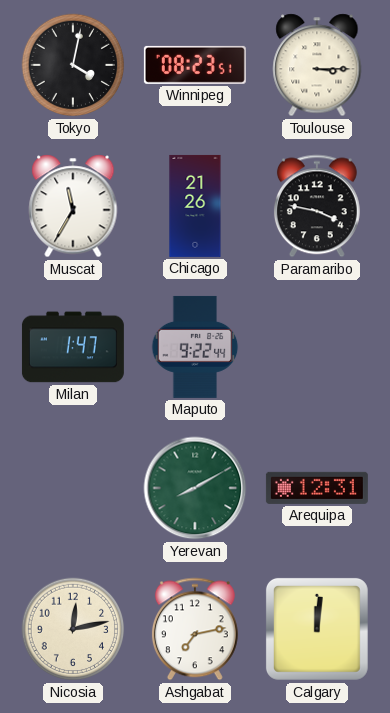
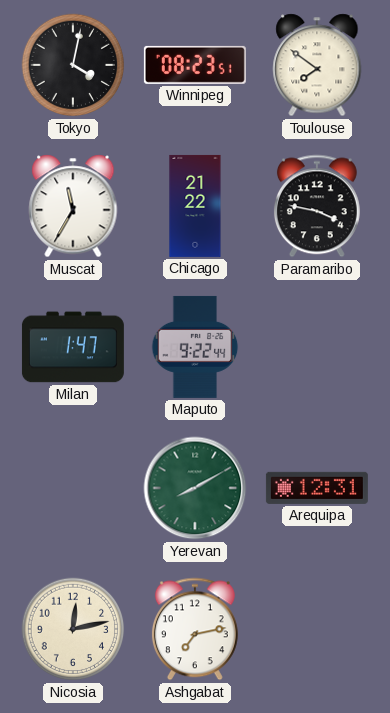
Toulouse: 3:15 -> 7:51 (317, 65)
Chicago: 21:26 -> 21:22 (195, 206)
Calgary: 12:01 -> none (317, 629)
